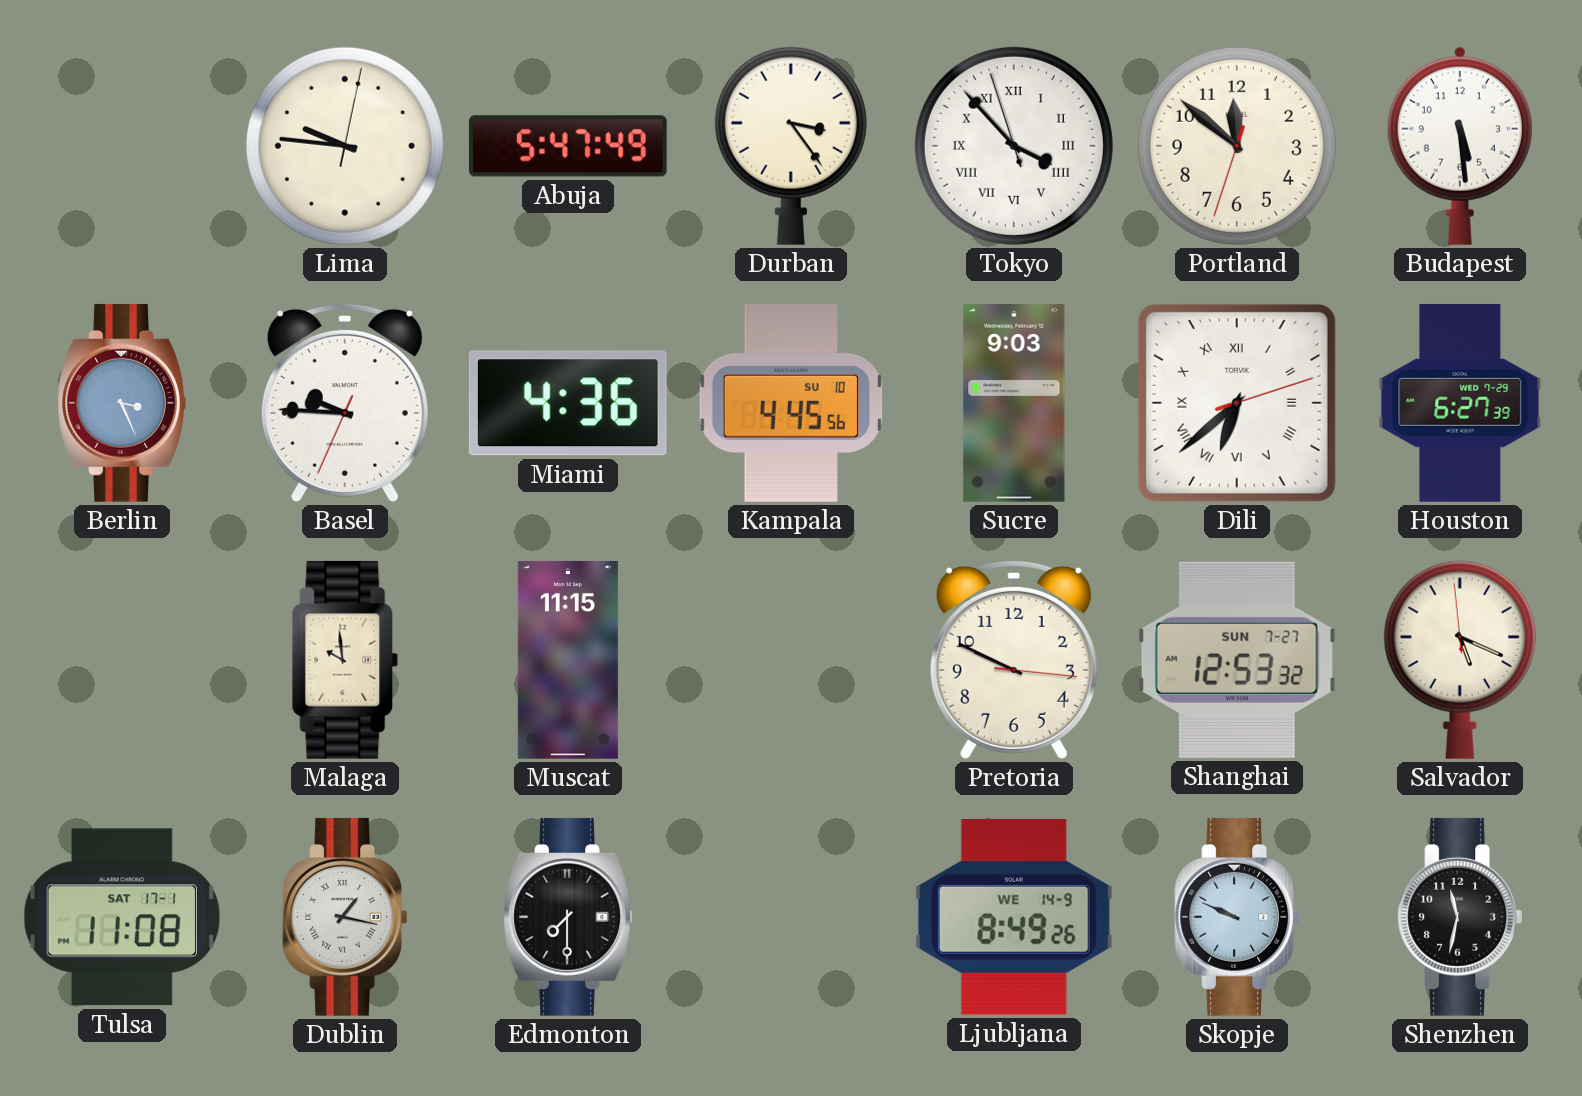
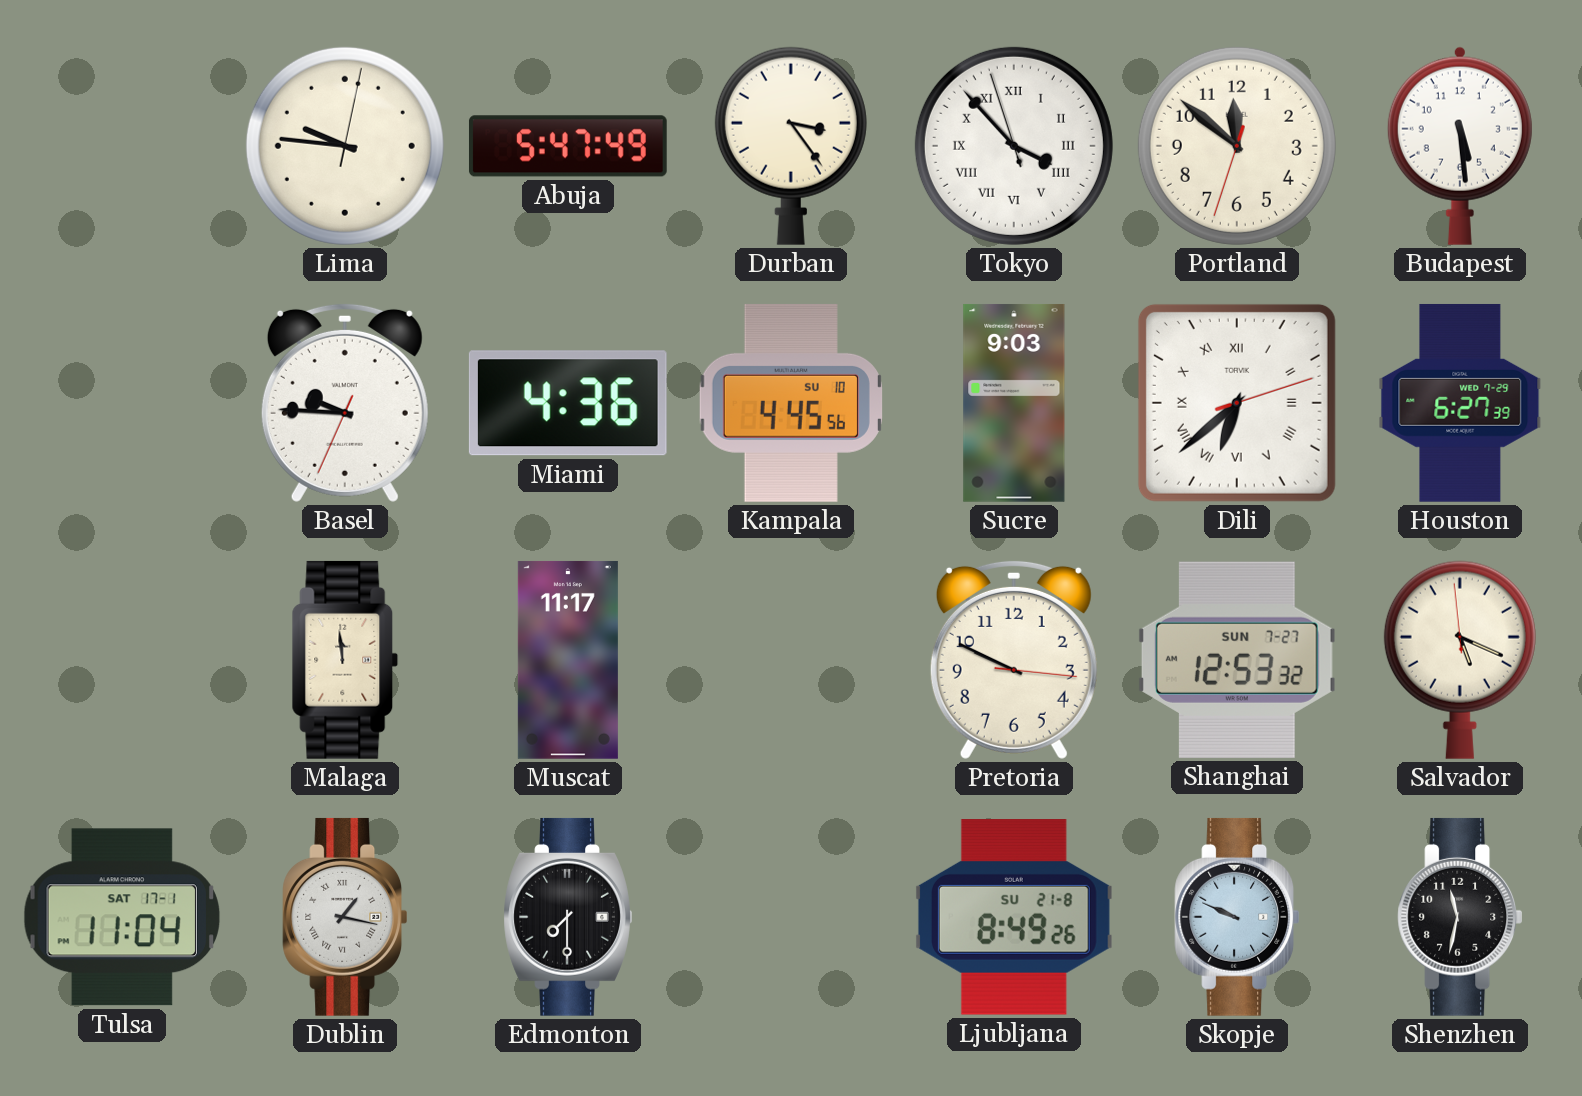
Berlin: 3:26 -> none (122, 403)
Malaga: 9:59 -> 11:59 (345, 660)
Muscat: 11:15 -> 11:17 (568, 660)
Tulsa: 11:08 -> 11:04 (121, 917)
Ljubljana date: WE 14-9 -> SU 21-8 (1014, 917)
